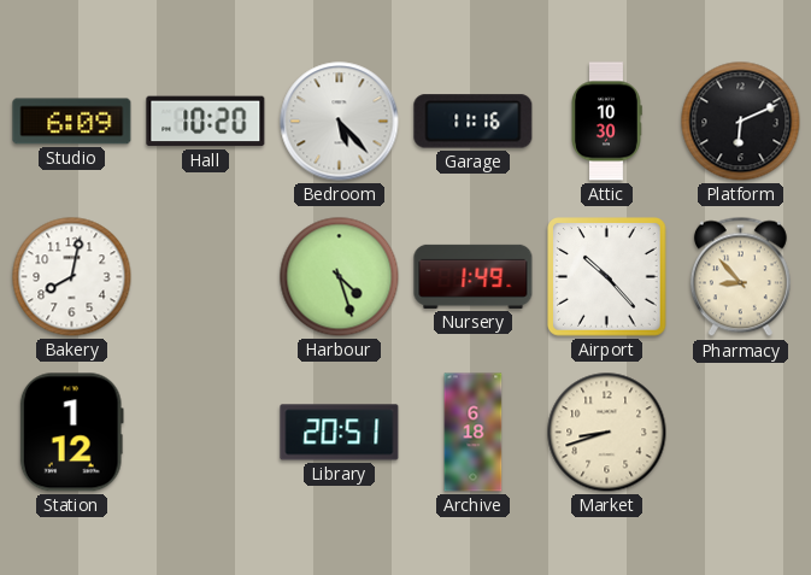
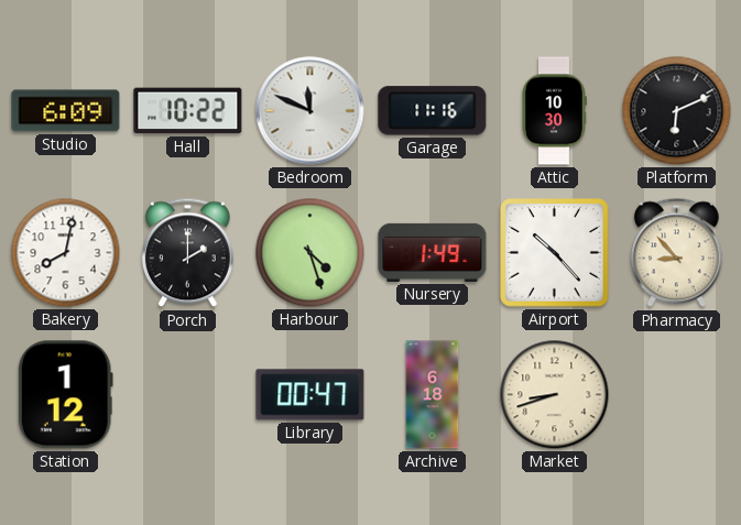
Hall: 10:20 -> 10:22 (188, 111)
Bedroom: 5:23 -> 11:49 (310, 111)
Porch: none -> 2:00 (187, 253)
Library: 20:51 -> 00:47 (310, 395)
